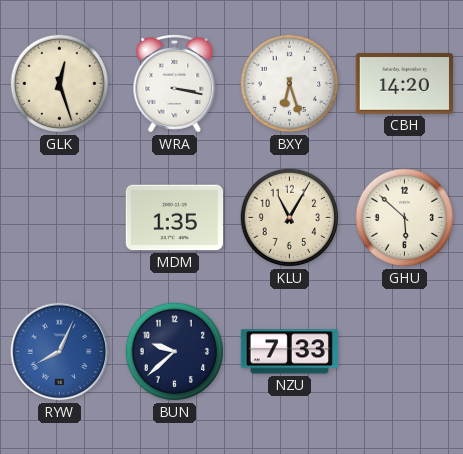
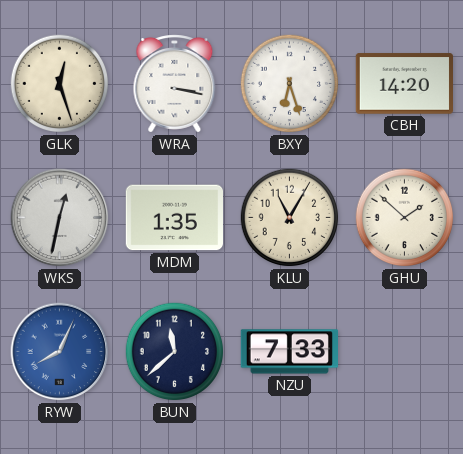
WKS: none -> 12:32 (60, 218)
GHU: 5:52 -> 1:52 (405, 218)
BUN: 9:38 -> 11:38 (175, 352)
